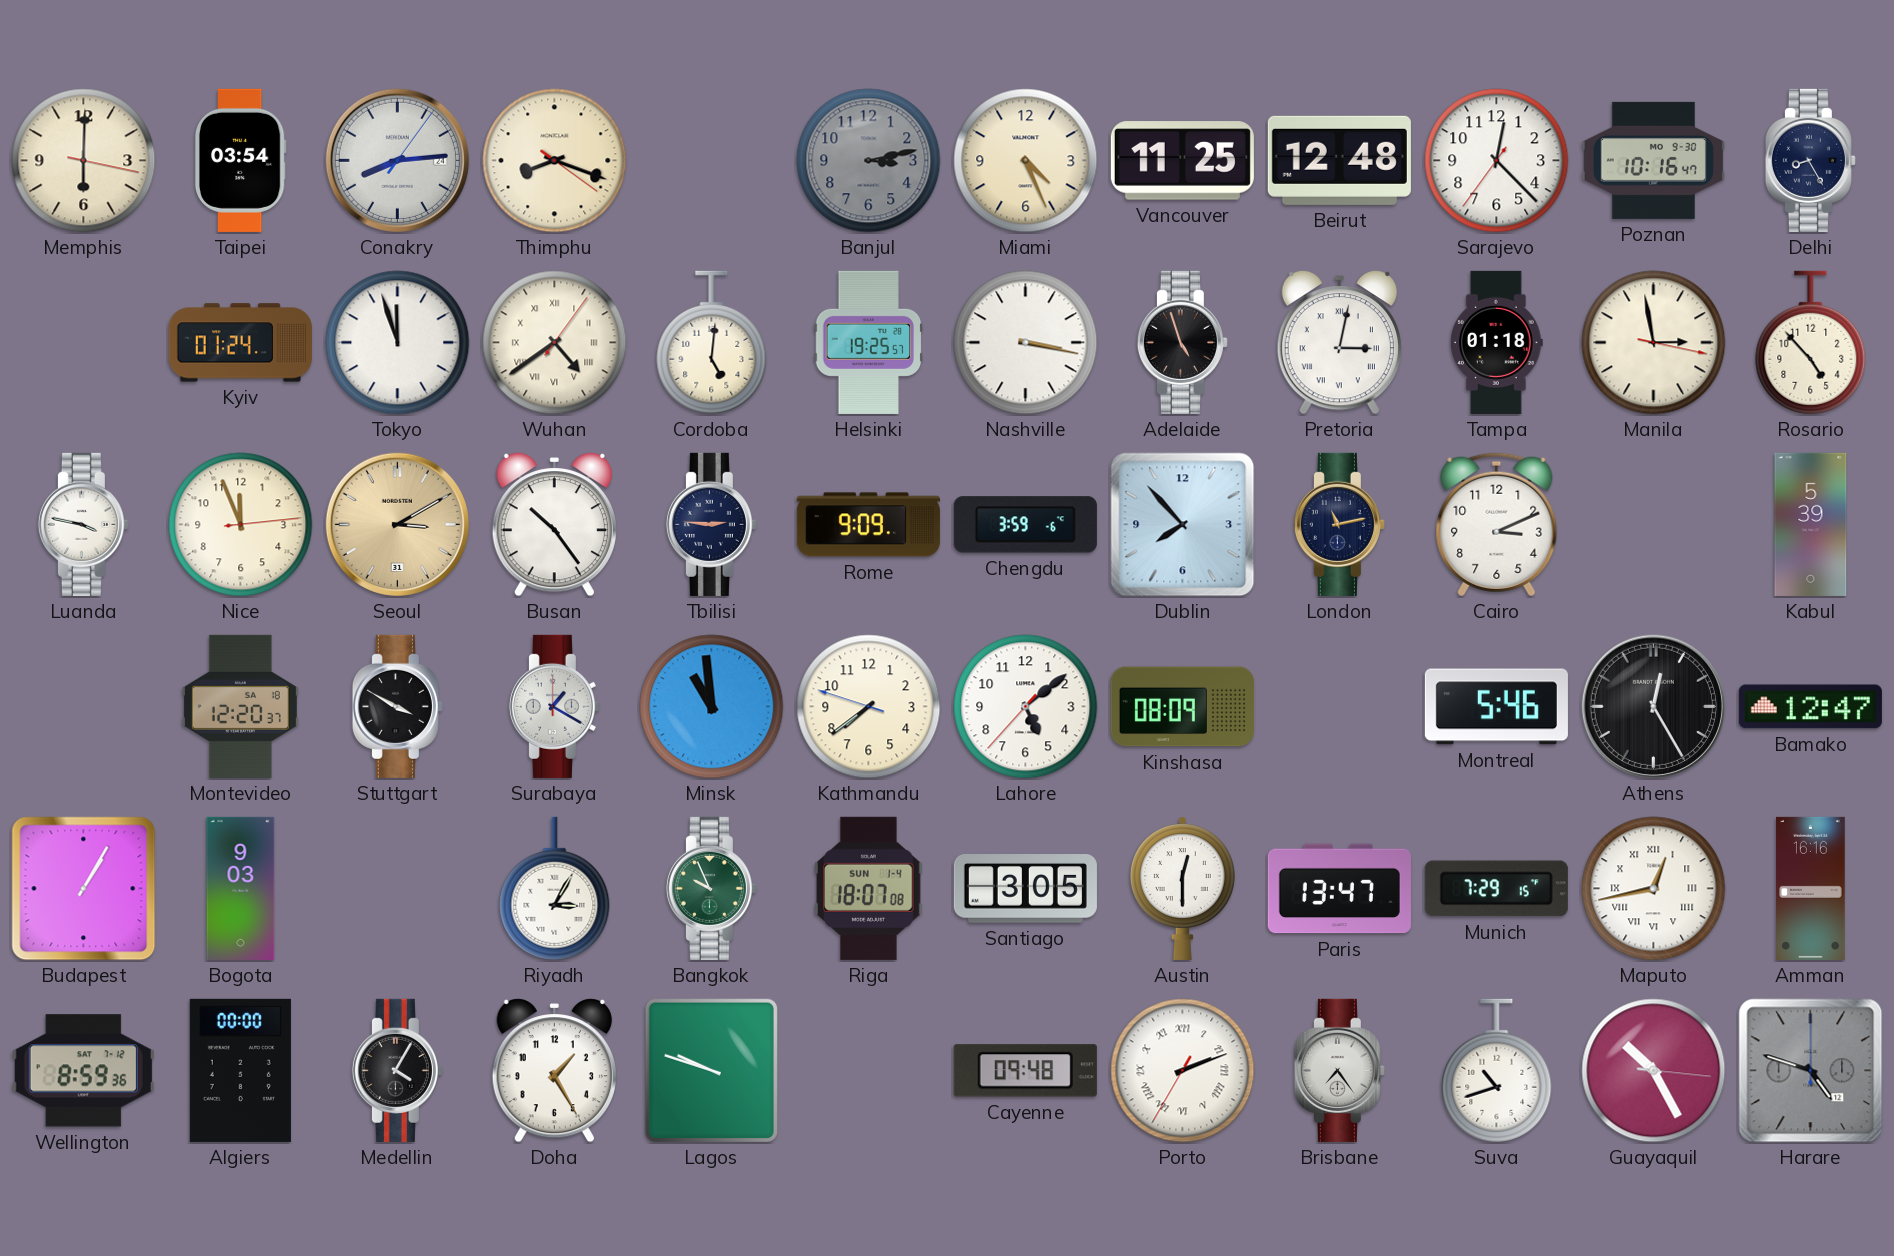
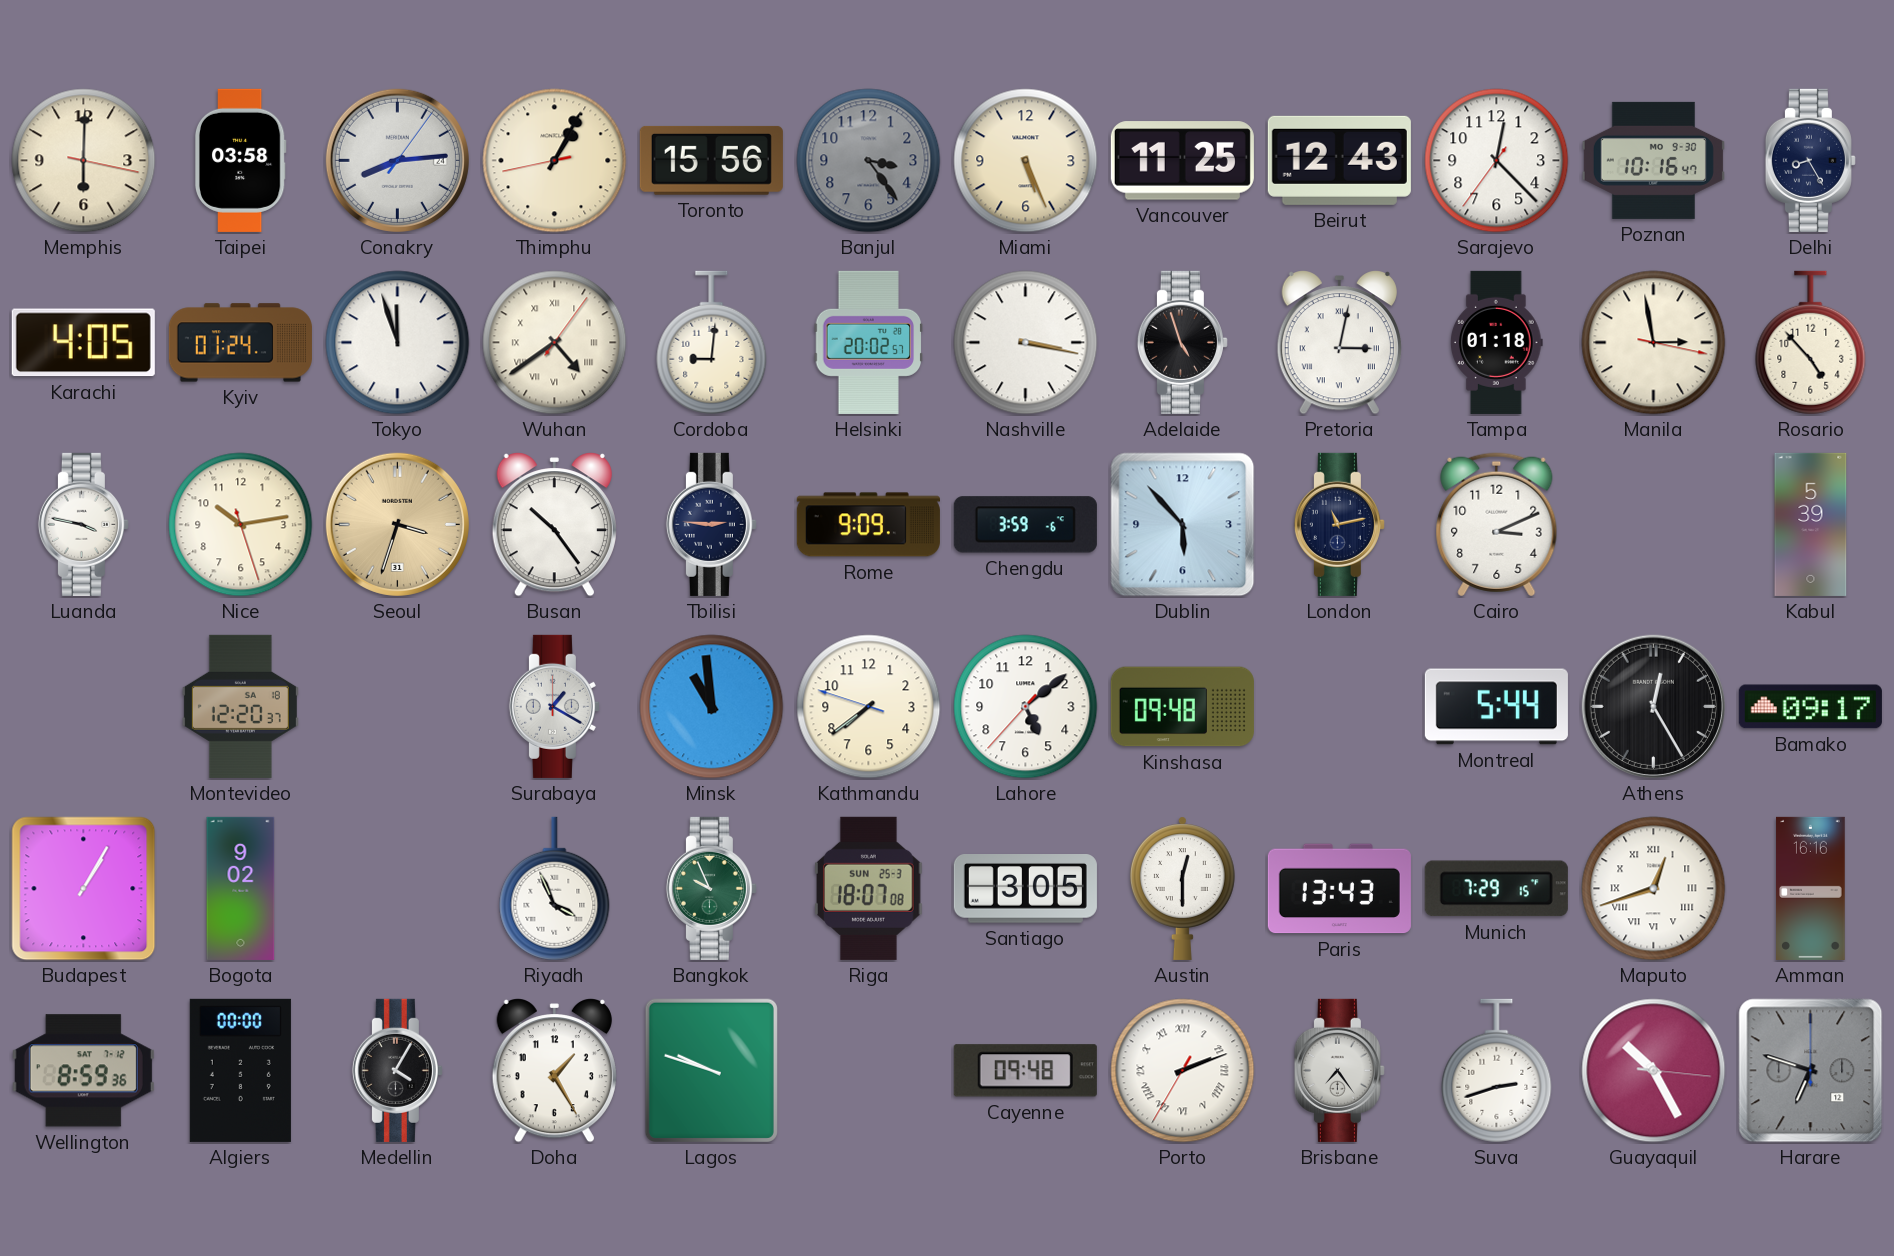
Taipei: 03:54 -> 03:58 (240, 160)
Thimphu: 8:18 -> 1:04 (555, 161)
Toronto: none -> 15:56 (711, 160)
Banjul: 3:13 -> 3:24 (869, 161)
Miami: 4:26 -> 5:26 (1026, 161)
Beirut: 12:48 -> 12:43 (1339, 160)
Karachi: none -> 4:05 (83, 343)
Cordoba: 5:01 -> 9:01 (712, 343)
Helsinki: 19:25 -> 20:02 (869, 342)
Nice: 11:56 -> 10:13 (241, 525)
Seoul: 3:10 -> 3:33 (397, 524)
Dublin: 7:53 -> 5:53 (1183, 525)
Stuttgart: 3:50 -> none (397, 706)
Kinshasa: 08:09 -> 09:48 (1182, 707)
Montreal: 5:46 -> 5:44 (1496, 707)
Bamako: 12:47 -> 09:17 (1810, 707)
Bogota: 9:03 -> 9:02 (241, 888)
Riyadh: 3:05 -> 3:56 (555, 889)
Riga date: SUN 1-4 -> SUN 25-3 (869, 888)
Paris: 13:47 -> 13:43 (1339, 889)
Maputo: 12:43 -> 12:42 (1654, 889)
Suva: 10:42 -> 2:42 (1497, 1071)
Harare: 4:48 -> 6:48 (1811, 1071)
